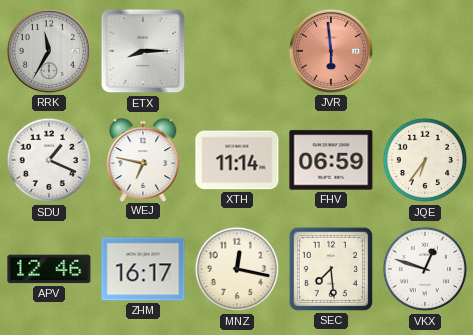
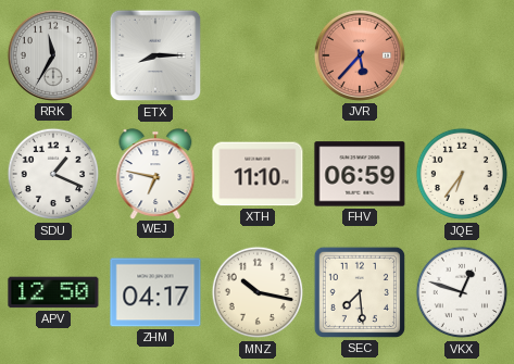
JVR: 5:59 -> 5:37 (360, 55)
XTH: 11:14 -> 11:10 (258, 174)
APV: 12:46 -> 12:50 (53, 292)
ZHM: 16:17 -> 04:17 (155, 292)
MNZ: 12:17 -> 10:17 (258, 292)
